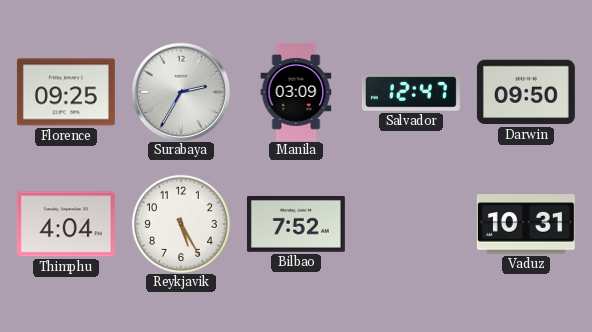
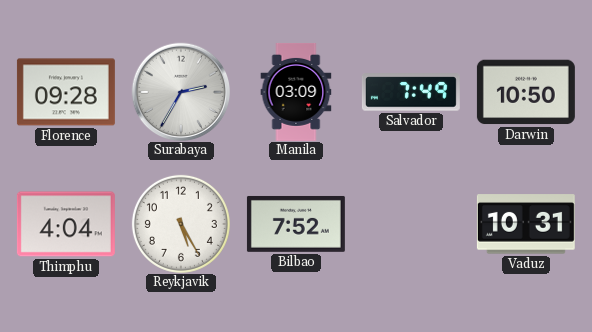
Florence: 09:25 -> 09:28 (66, 92)
Salvador: 12:47 -> 7:49 (411, 92)
Darwin: 09:50 -> 10:50 (526, 92)
